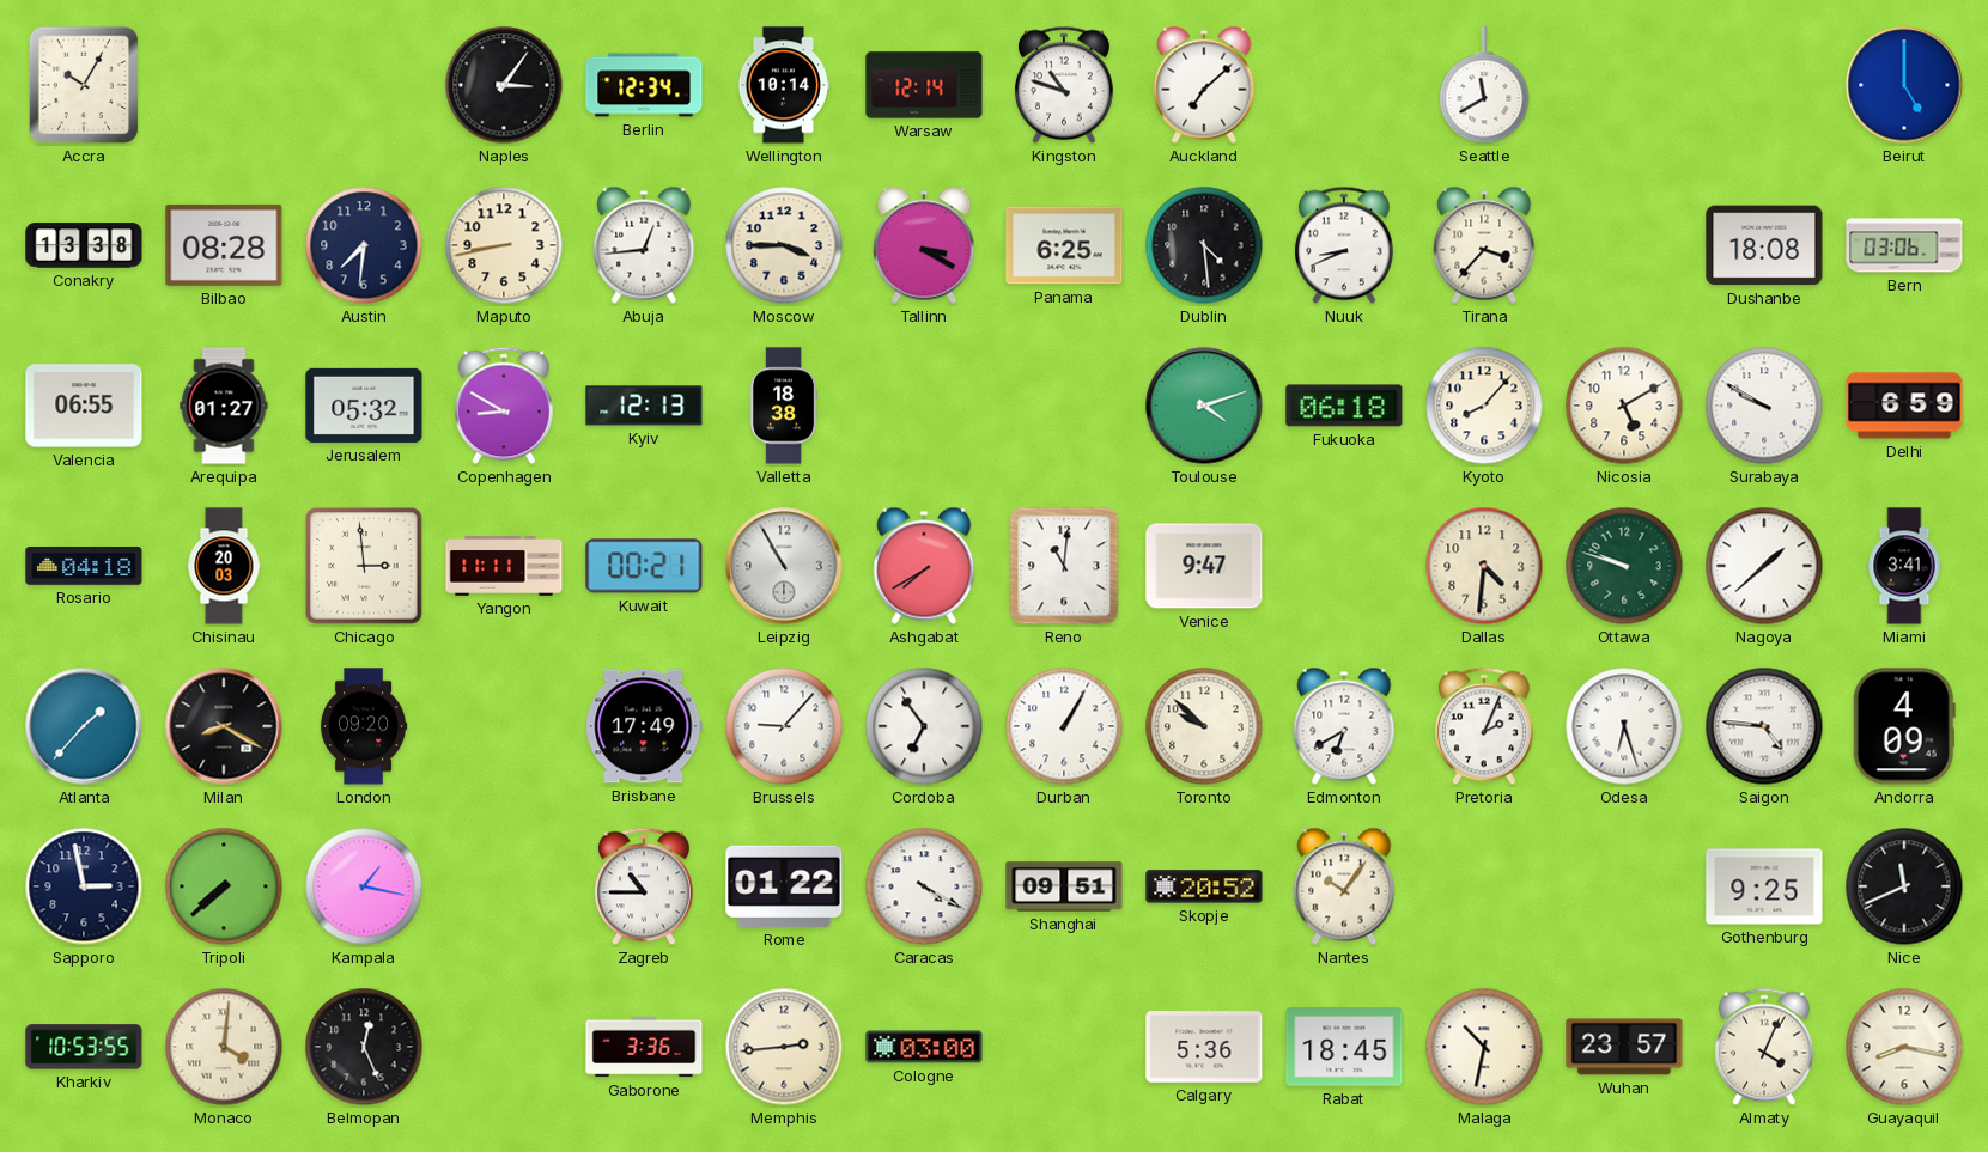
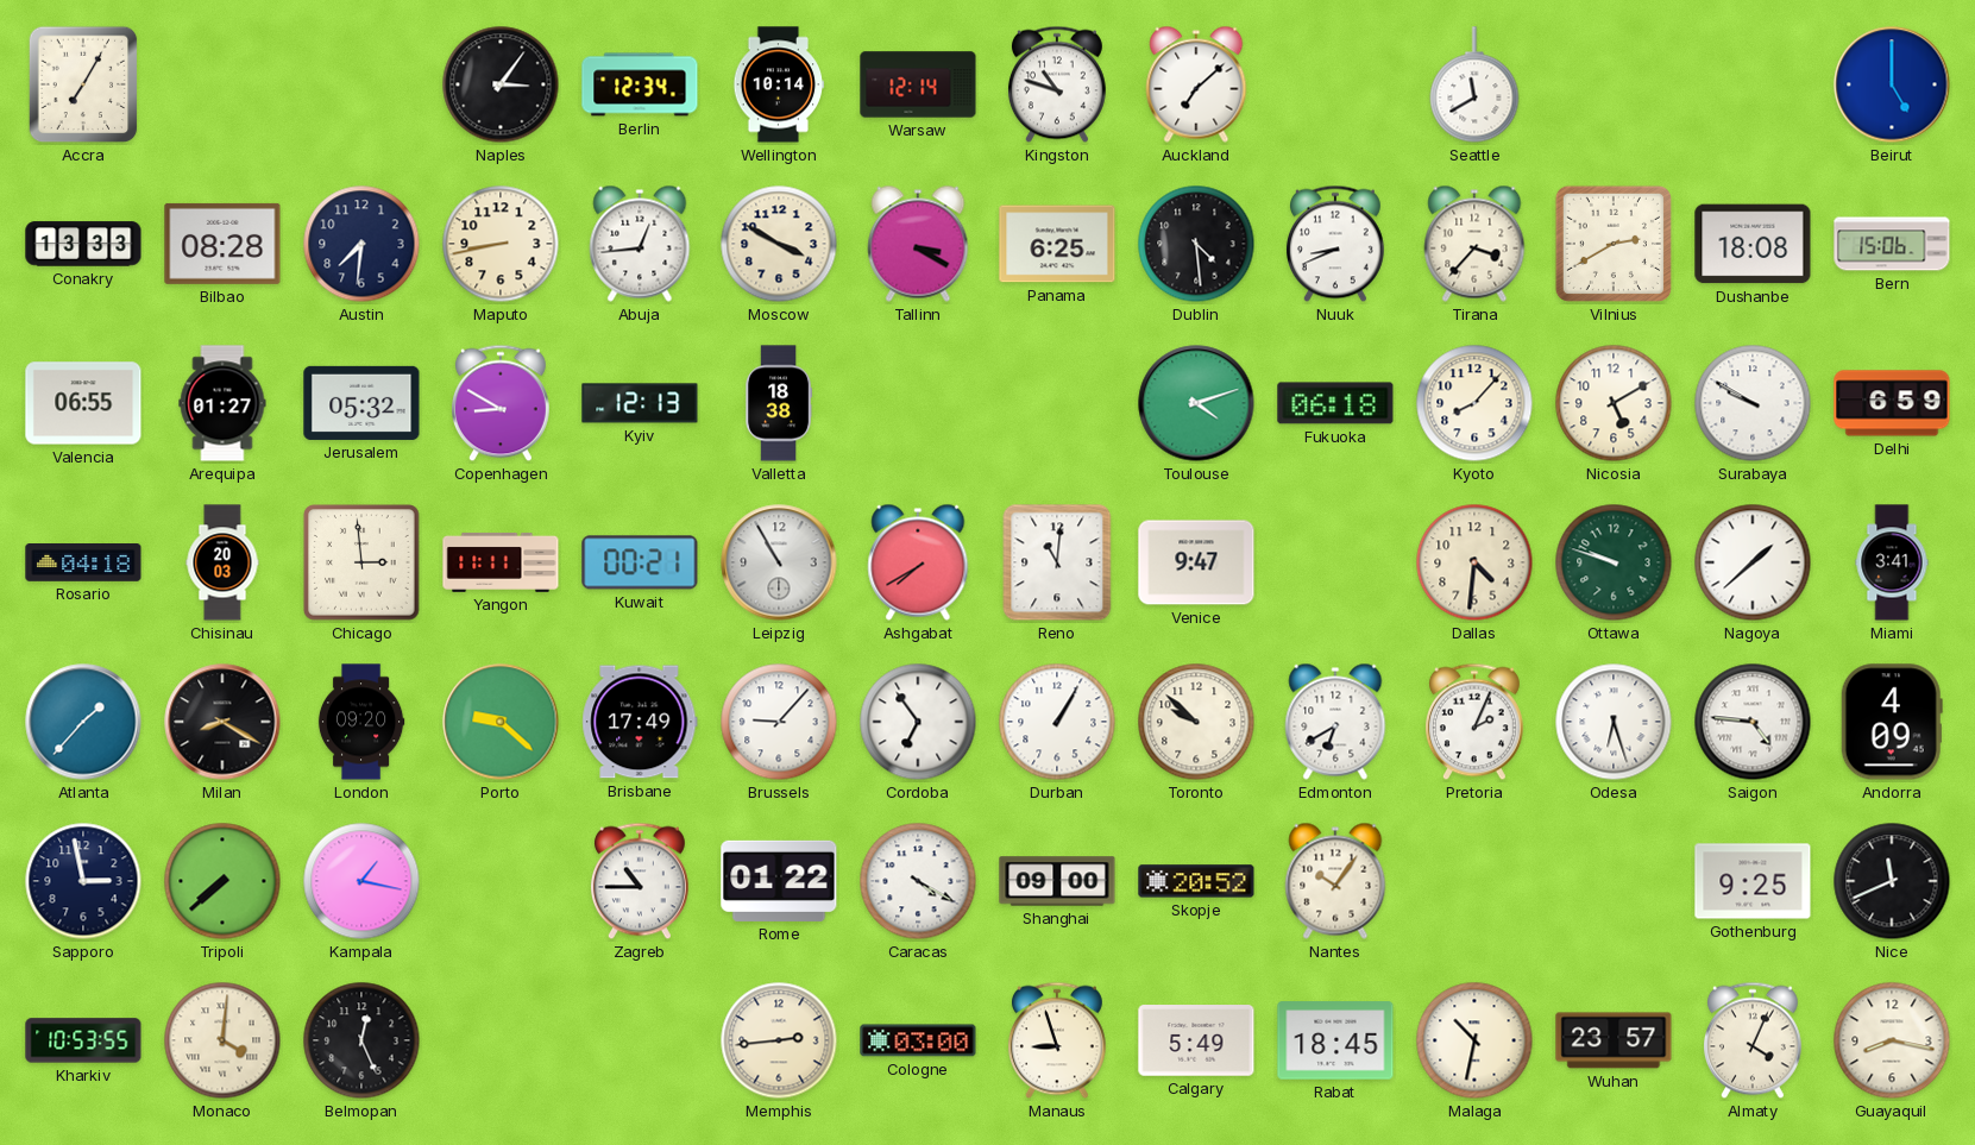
Accra: 10:05 -> 7:05 (83, 84)
Conakry: 13:38 -> 13:33 (83, 244)
Moscow: 3:45 -> 3:50 (779, 244)
Vilnius: none -> 2:40 (1614, 244)
Bern: 03:06 -> 15:06 (1892, 244)
Porto: none -> 9:22 (501, 722)
Shanghai: 09:51 -> 09:00 (1057, 881)
Gaborone: 3:36 -> none (644, 1047)
Manaus: none -> 8:57 (1057, 1040)
Calgary: 5:36 -> 5:49 (1196, 1040)
